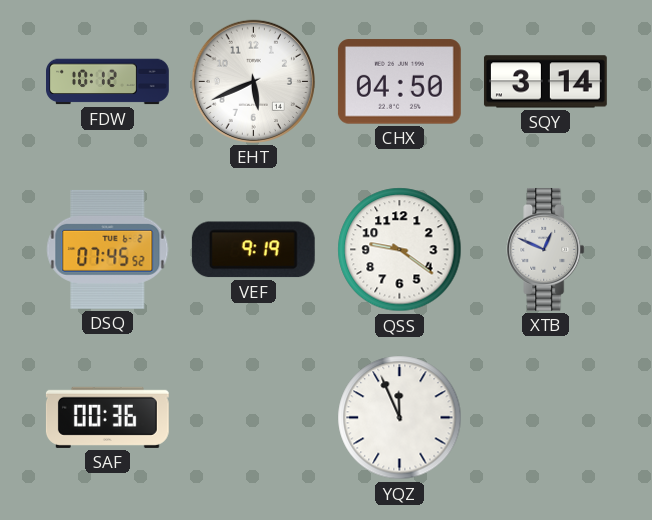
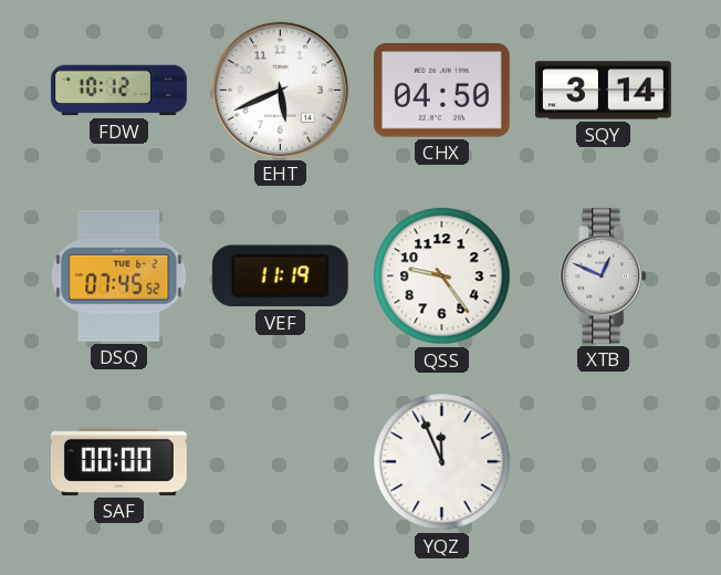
VEF: 9:19 -> 11:19 (280, 276)
QSS: 9:21 -> 9:24 (442, 276)
SAF: 00:36 -> 00:00 (118, 461)
